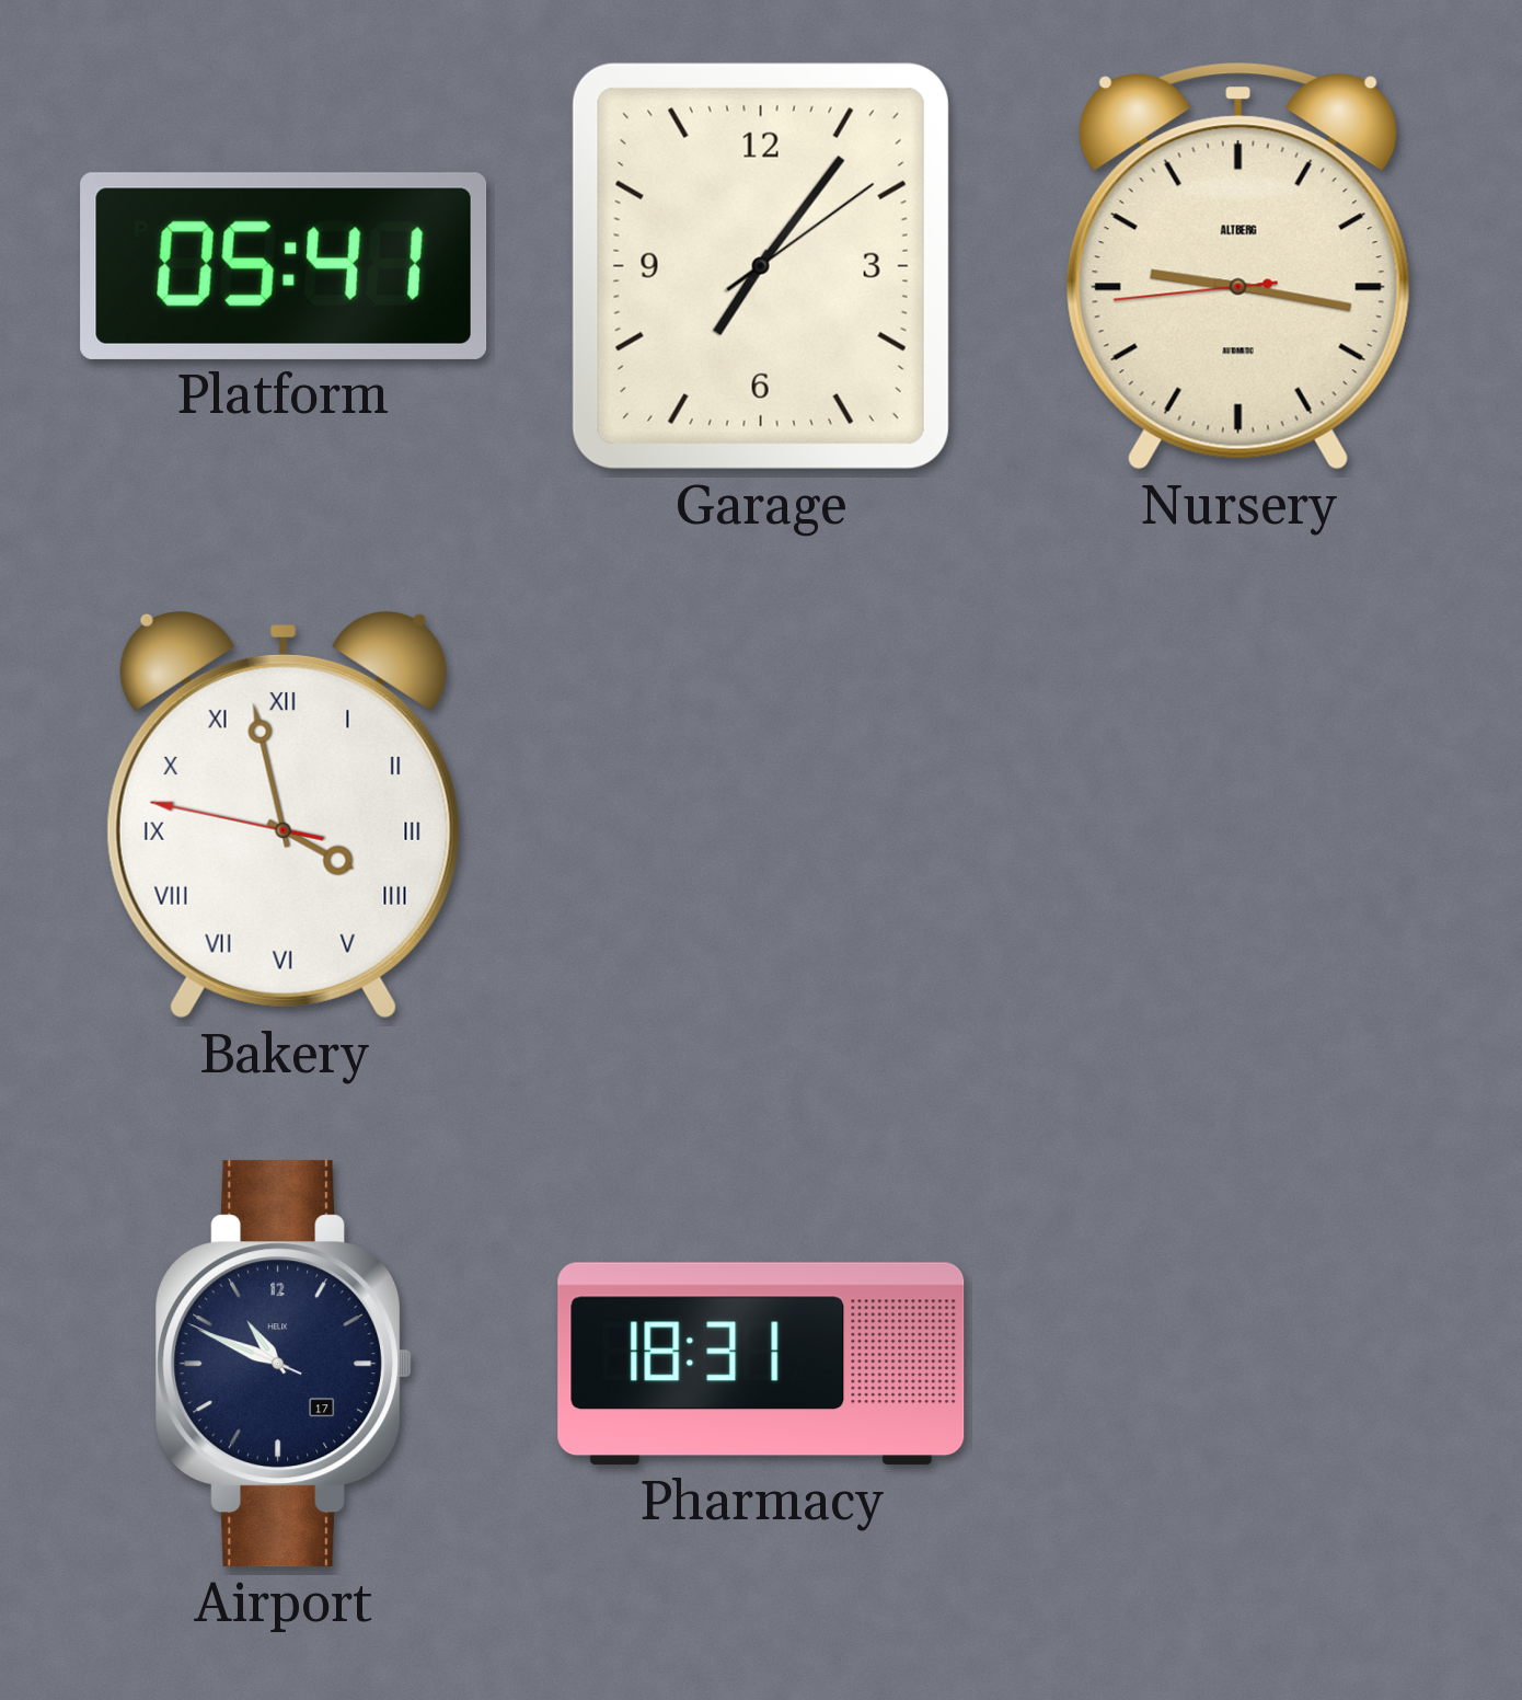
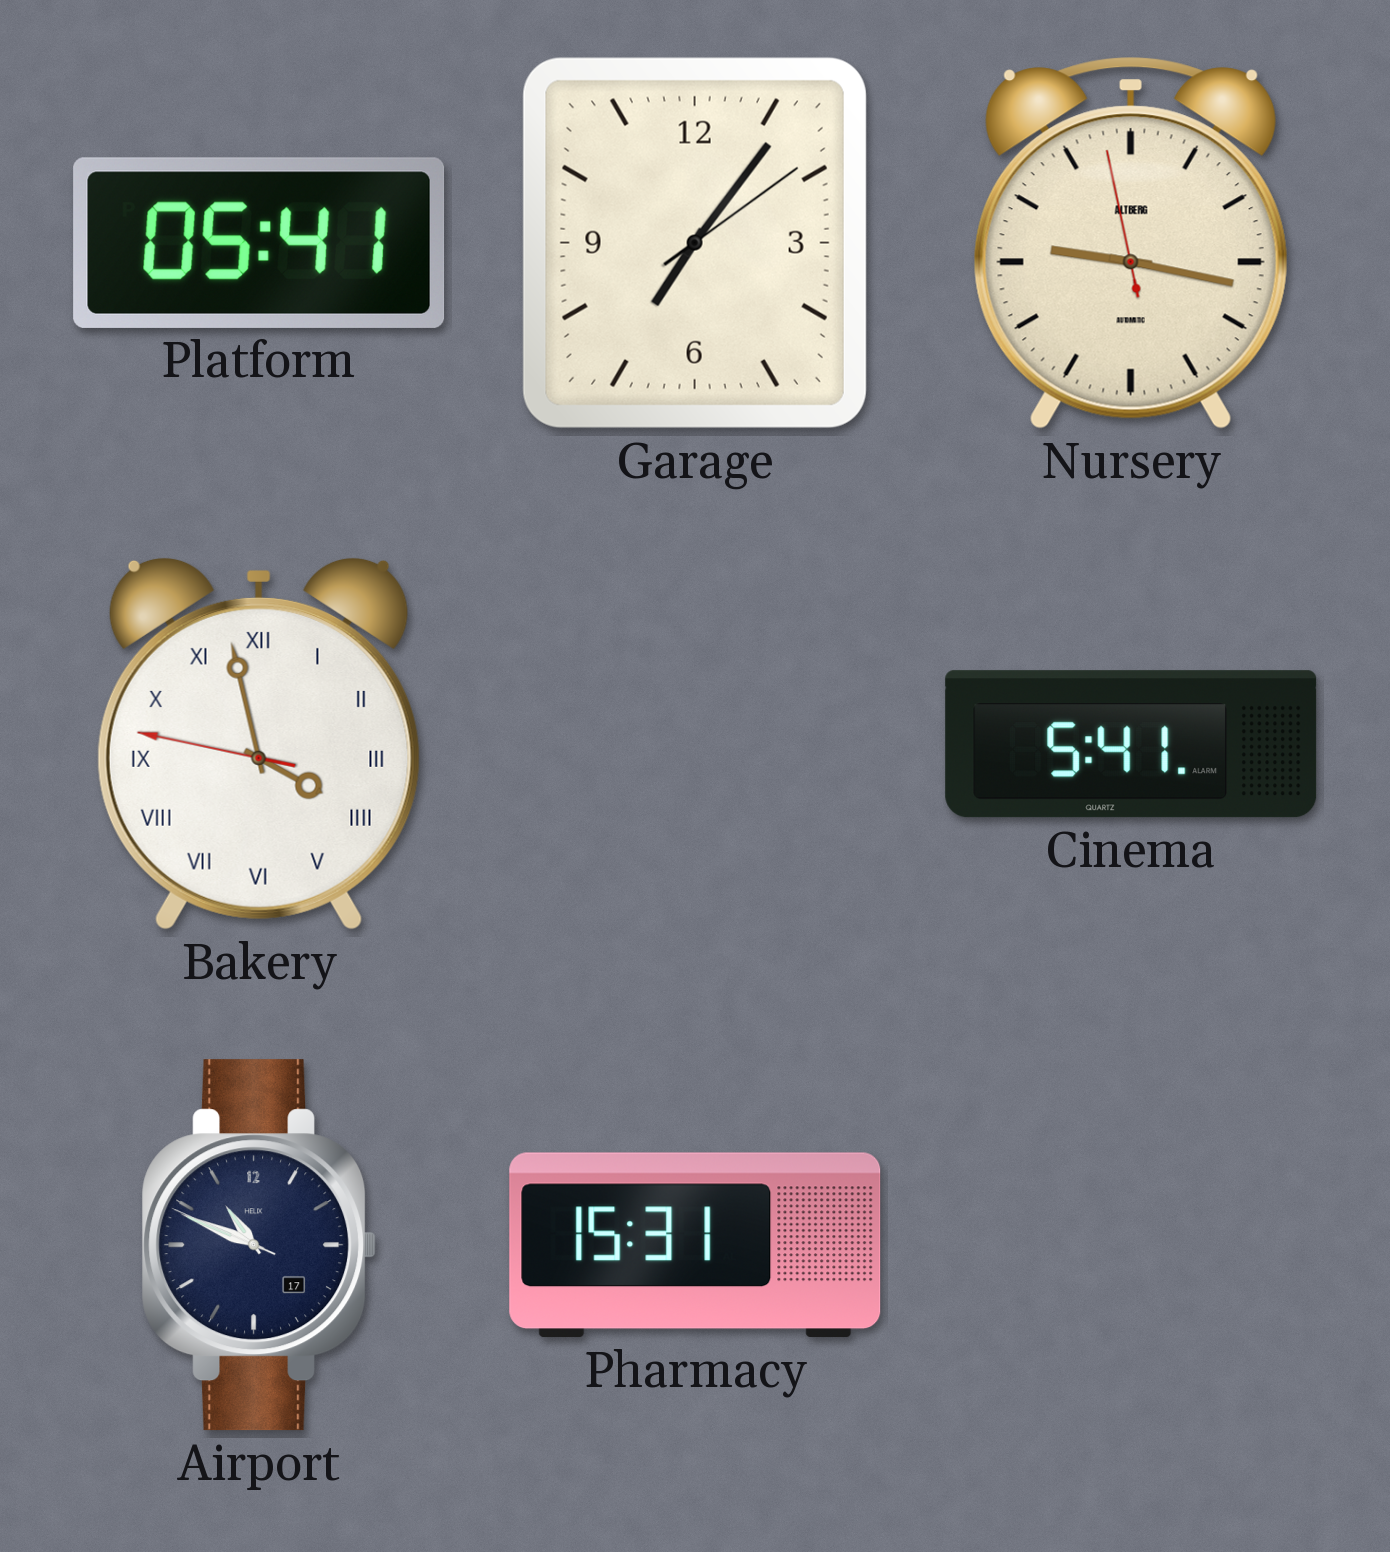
Nursery: 9:16:44 -> 9:16:58 (1131, 243)
Cinema: none -> 5:41 (1131, 744)
Pharmacy: 18:31 -> 15:31 (695, 1245)
